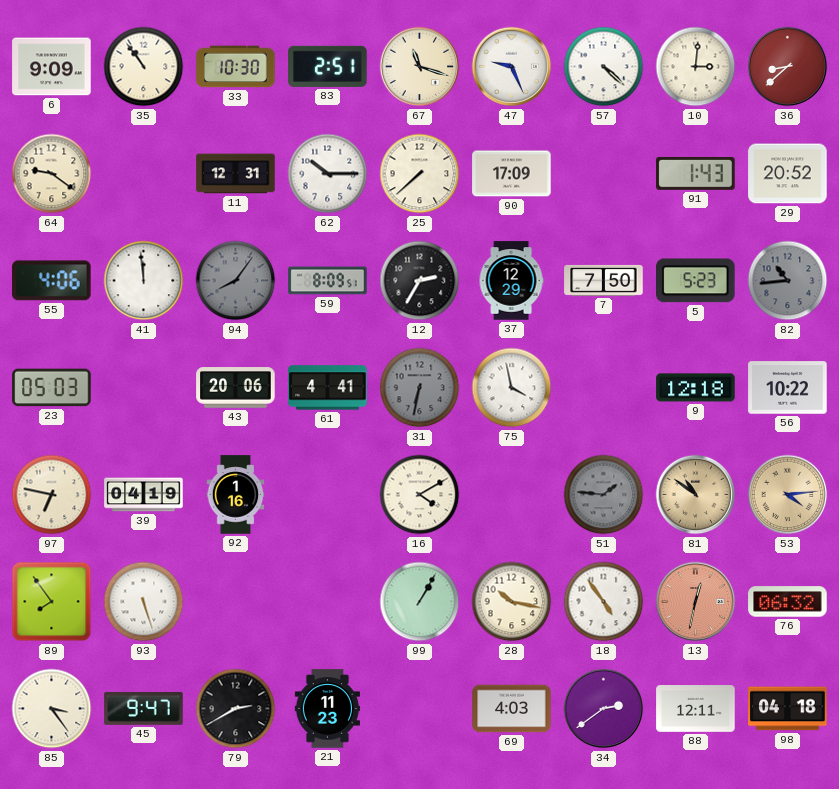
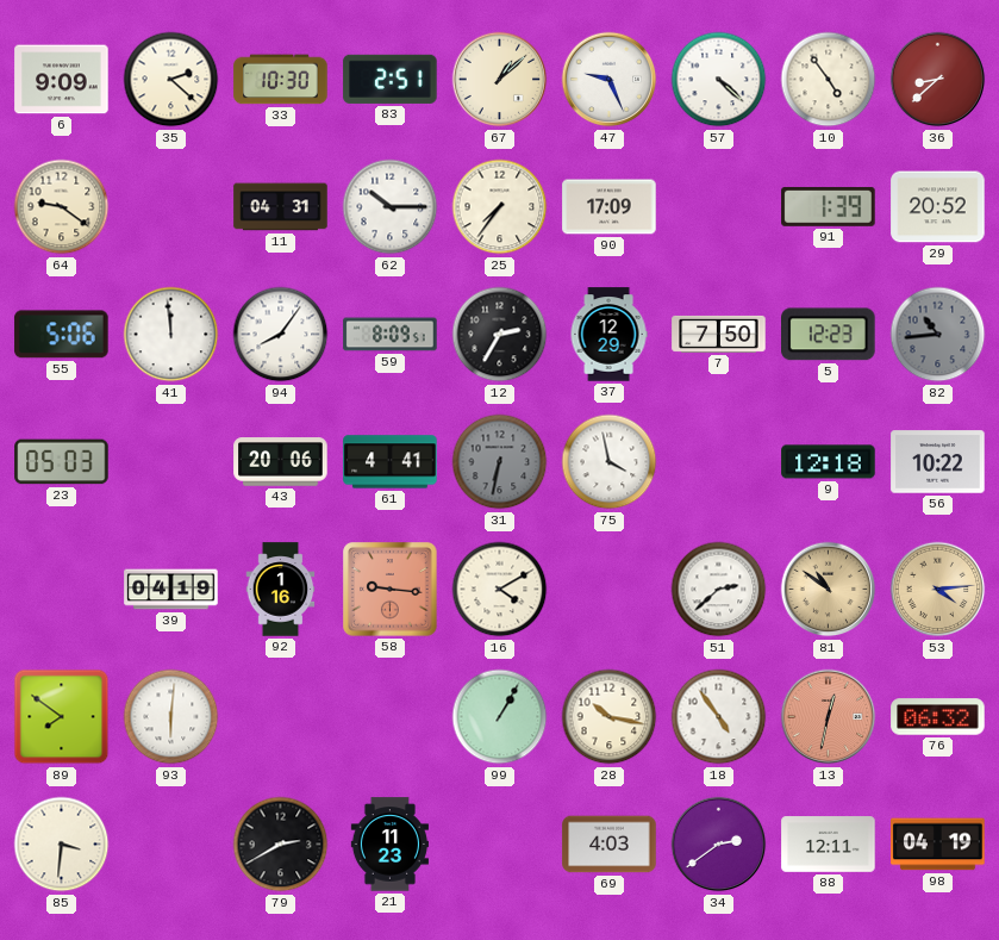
35: 10:54 -> 2:22 (171, 80)
67: 11:18 -> 1:08 (500, 80)
10: 3:01 -> 4:54 (829, 80)
11: 12:31 -> 04:31 (281, 207)
25: 7:38 -> 7:36 (500, 207)
91: 1:43 -> 1:39 (829, 207)
55: 4:06 -> 5:06 (62, 335)
94 dial: grey -> white (281, 335)
5: 5:23 -> 12:23 (829, 335)
97: 6:47 -> none (52, 495)
58: none -> 9:16 (391, 590)
51: 1:46 -> 2:38 (719, 590)
51 dial: grey -> white (719, 590)
89: 7:54 -> 7:51 (62, 717)
93: 5:27 -> 6:01 (171, 717)
85: 3:24 -> 3:31 (62, 845)
45: 9:47 -> none (144, 709)
98: 04:18 -> 04:19 (938, 845)
